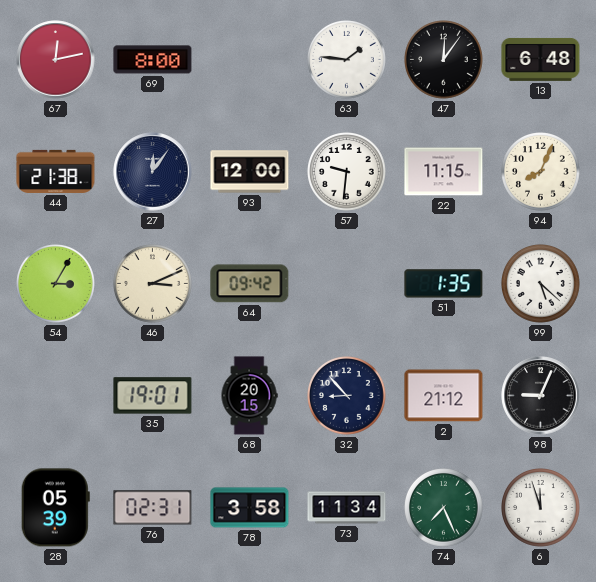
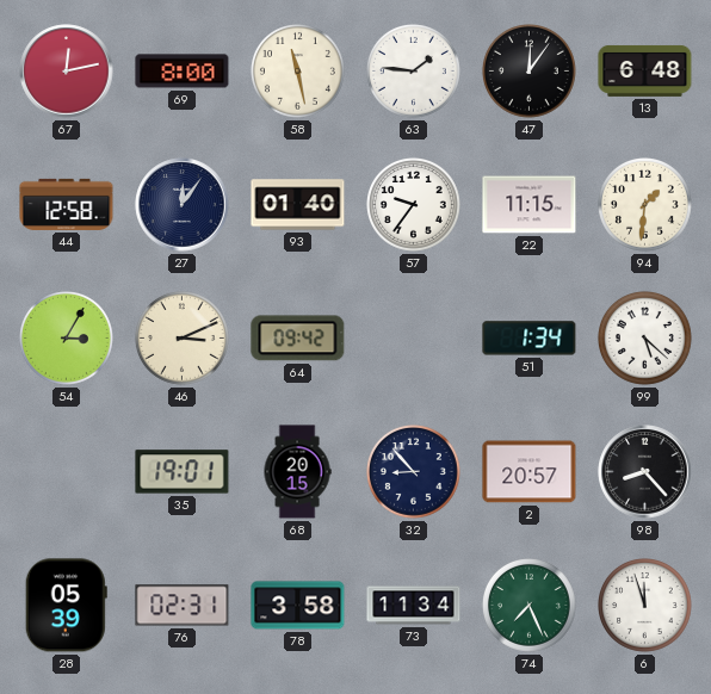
58: none -> 11:28 (298, 72)
44: 21:38 -> 12:58 (67, 204)
93: 12:00 -> 01:40 (298, 205)
57: 9:31 -> 9:36 (414, 205)
94: 8:04 -> 1:31 (645, 205)
51: 1:35 -> 1:34 (530, 339)
2: 21:12 -> 20:57 (530, 472)
98: 9:04 -> 8:23 (645, 472)
